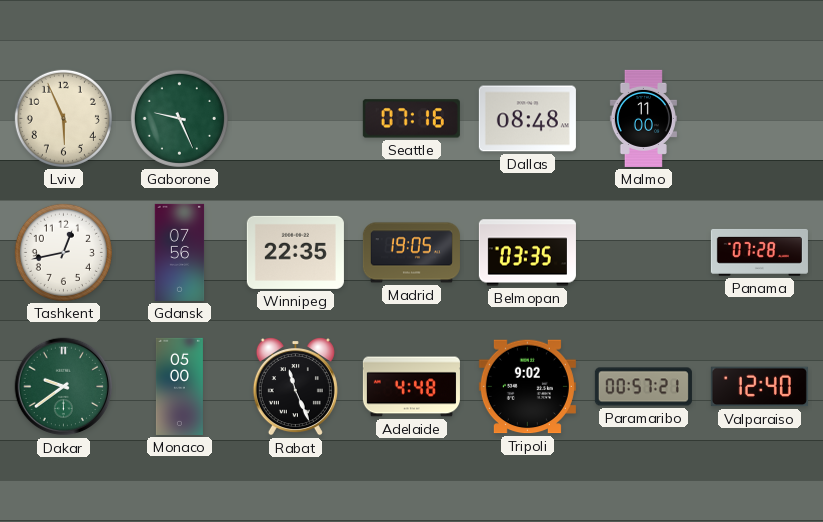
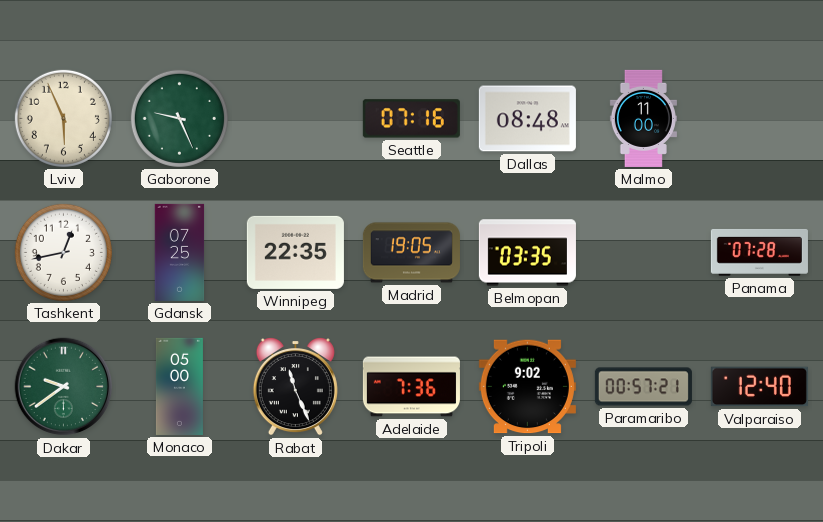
Gdansk: 07:56 -> 07:25 (180, 252)
Adelaide: 4:48 -> 7:36 (411, 387)
